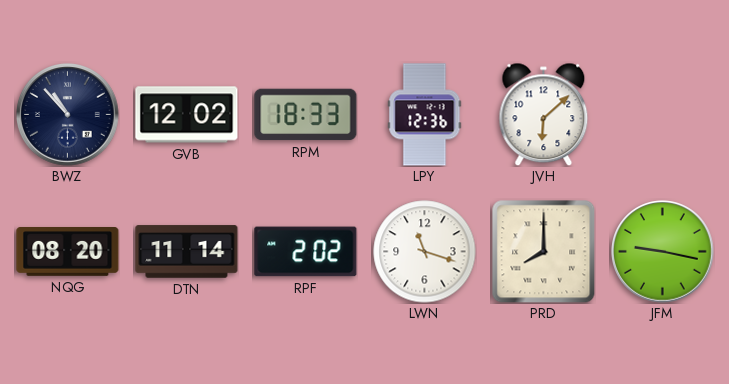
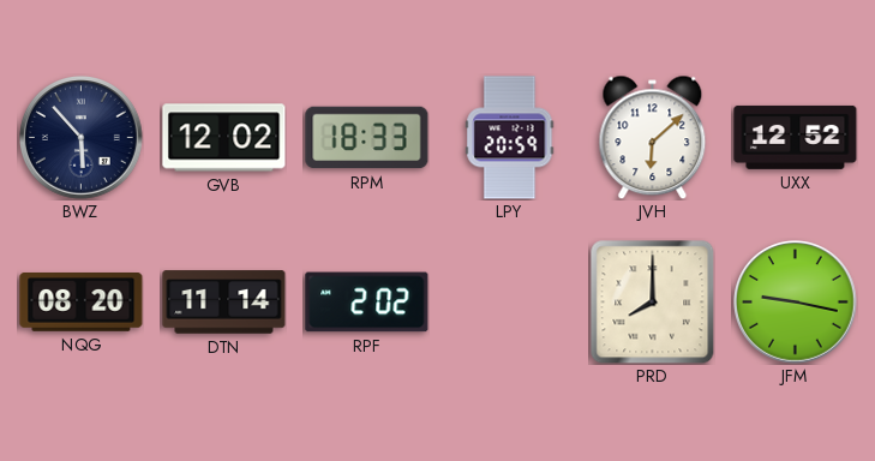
BWZ: 10:53 -> 5:53 (82, 138)
LPY: 12:36 -> 20:59 (510, 138)
UXX: none -> 12:52 (796, 137)
LWN: 11:18 -> none (425, 252)
